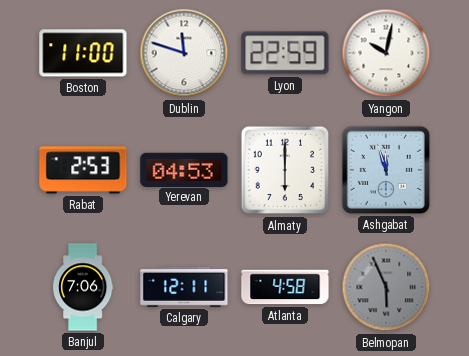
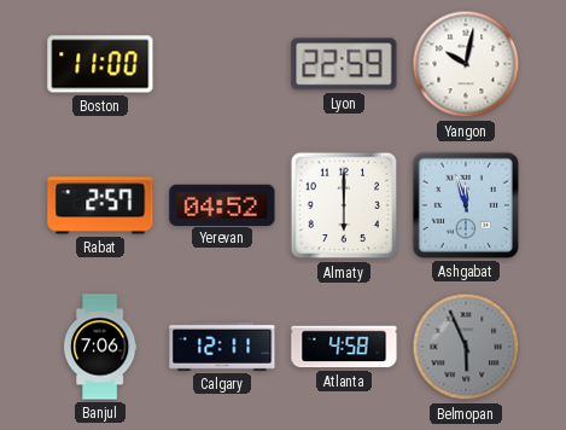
Dublin: 11:48 -> none (184, 53)
Rabat: 2:53 -> 2:57 (100, 205)
Yerevan: 04:53 -> 04:52 (222, 204)
